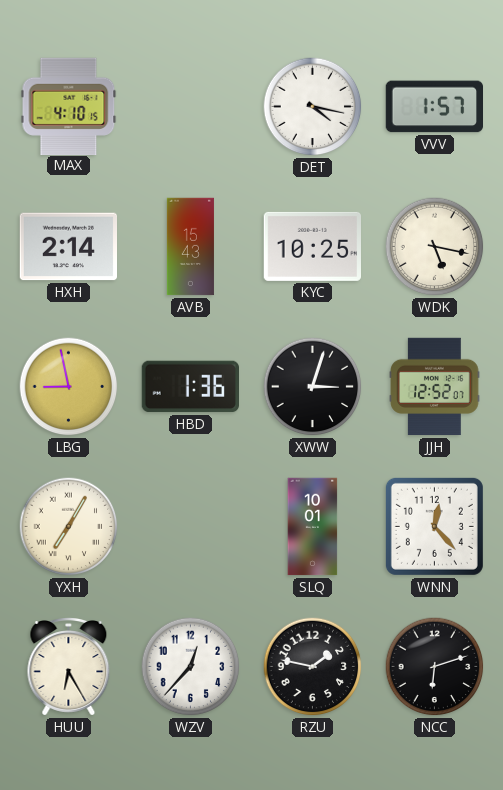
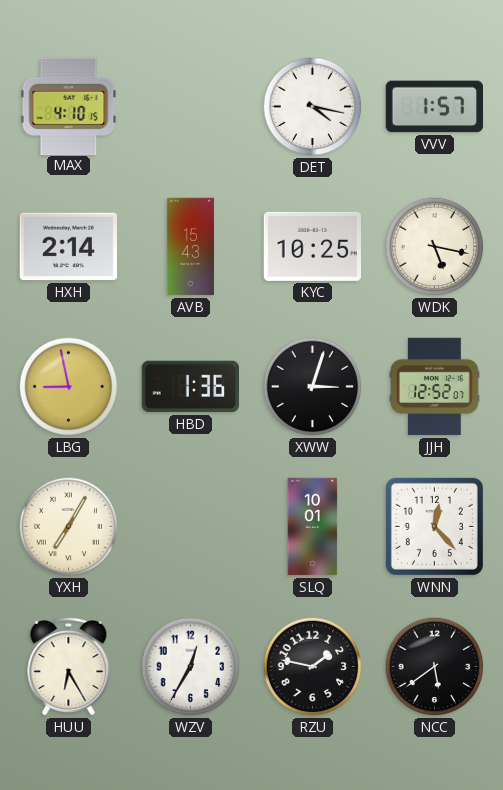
WZV: 12:37 -> 12:35 (191, 667)
NCC: 6:12 -> 5:39 (435, 667)
